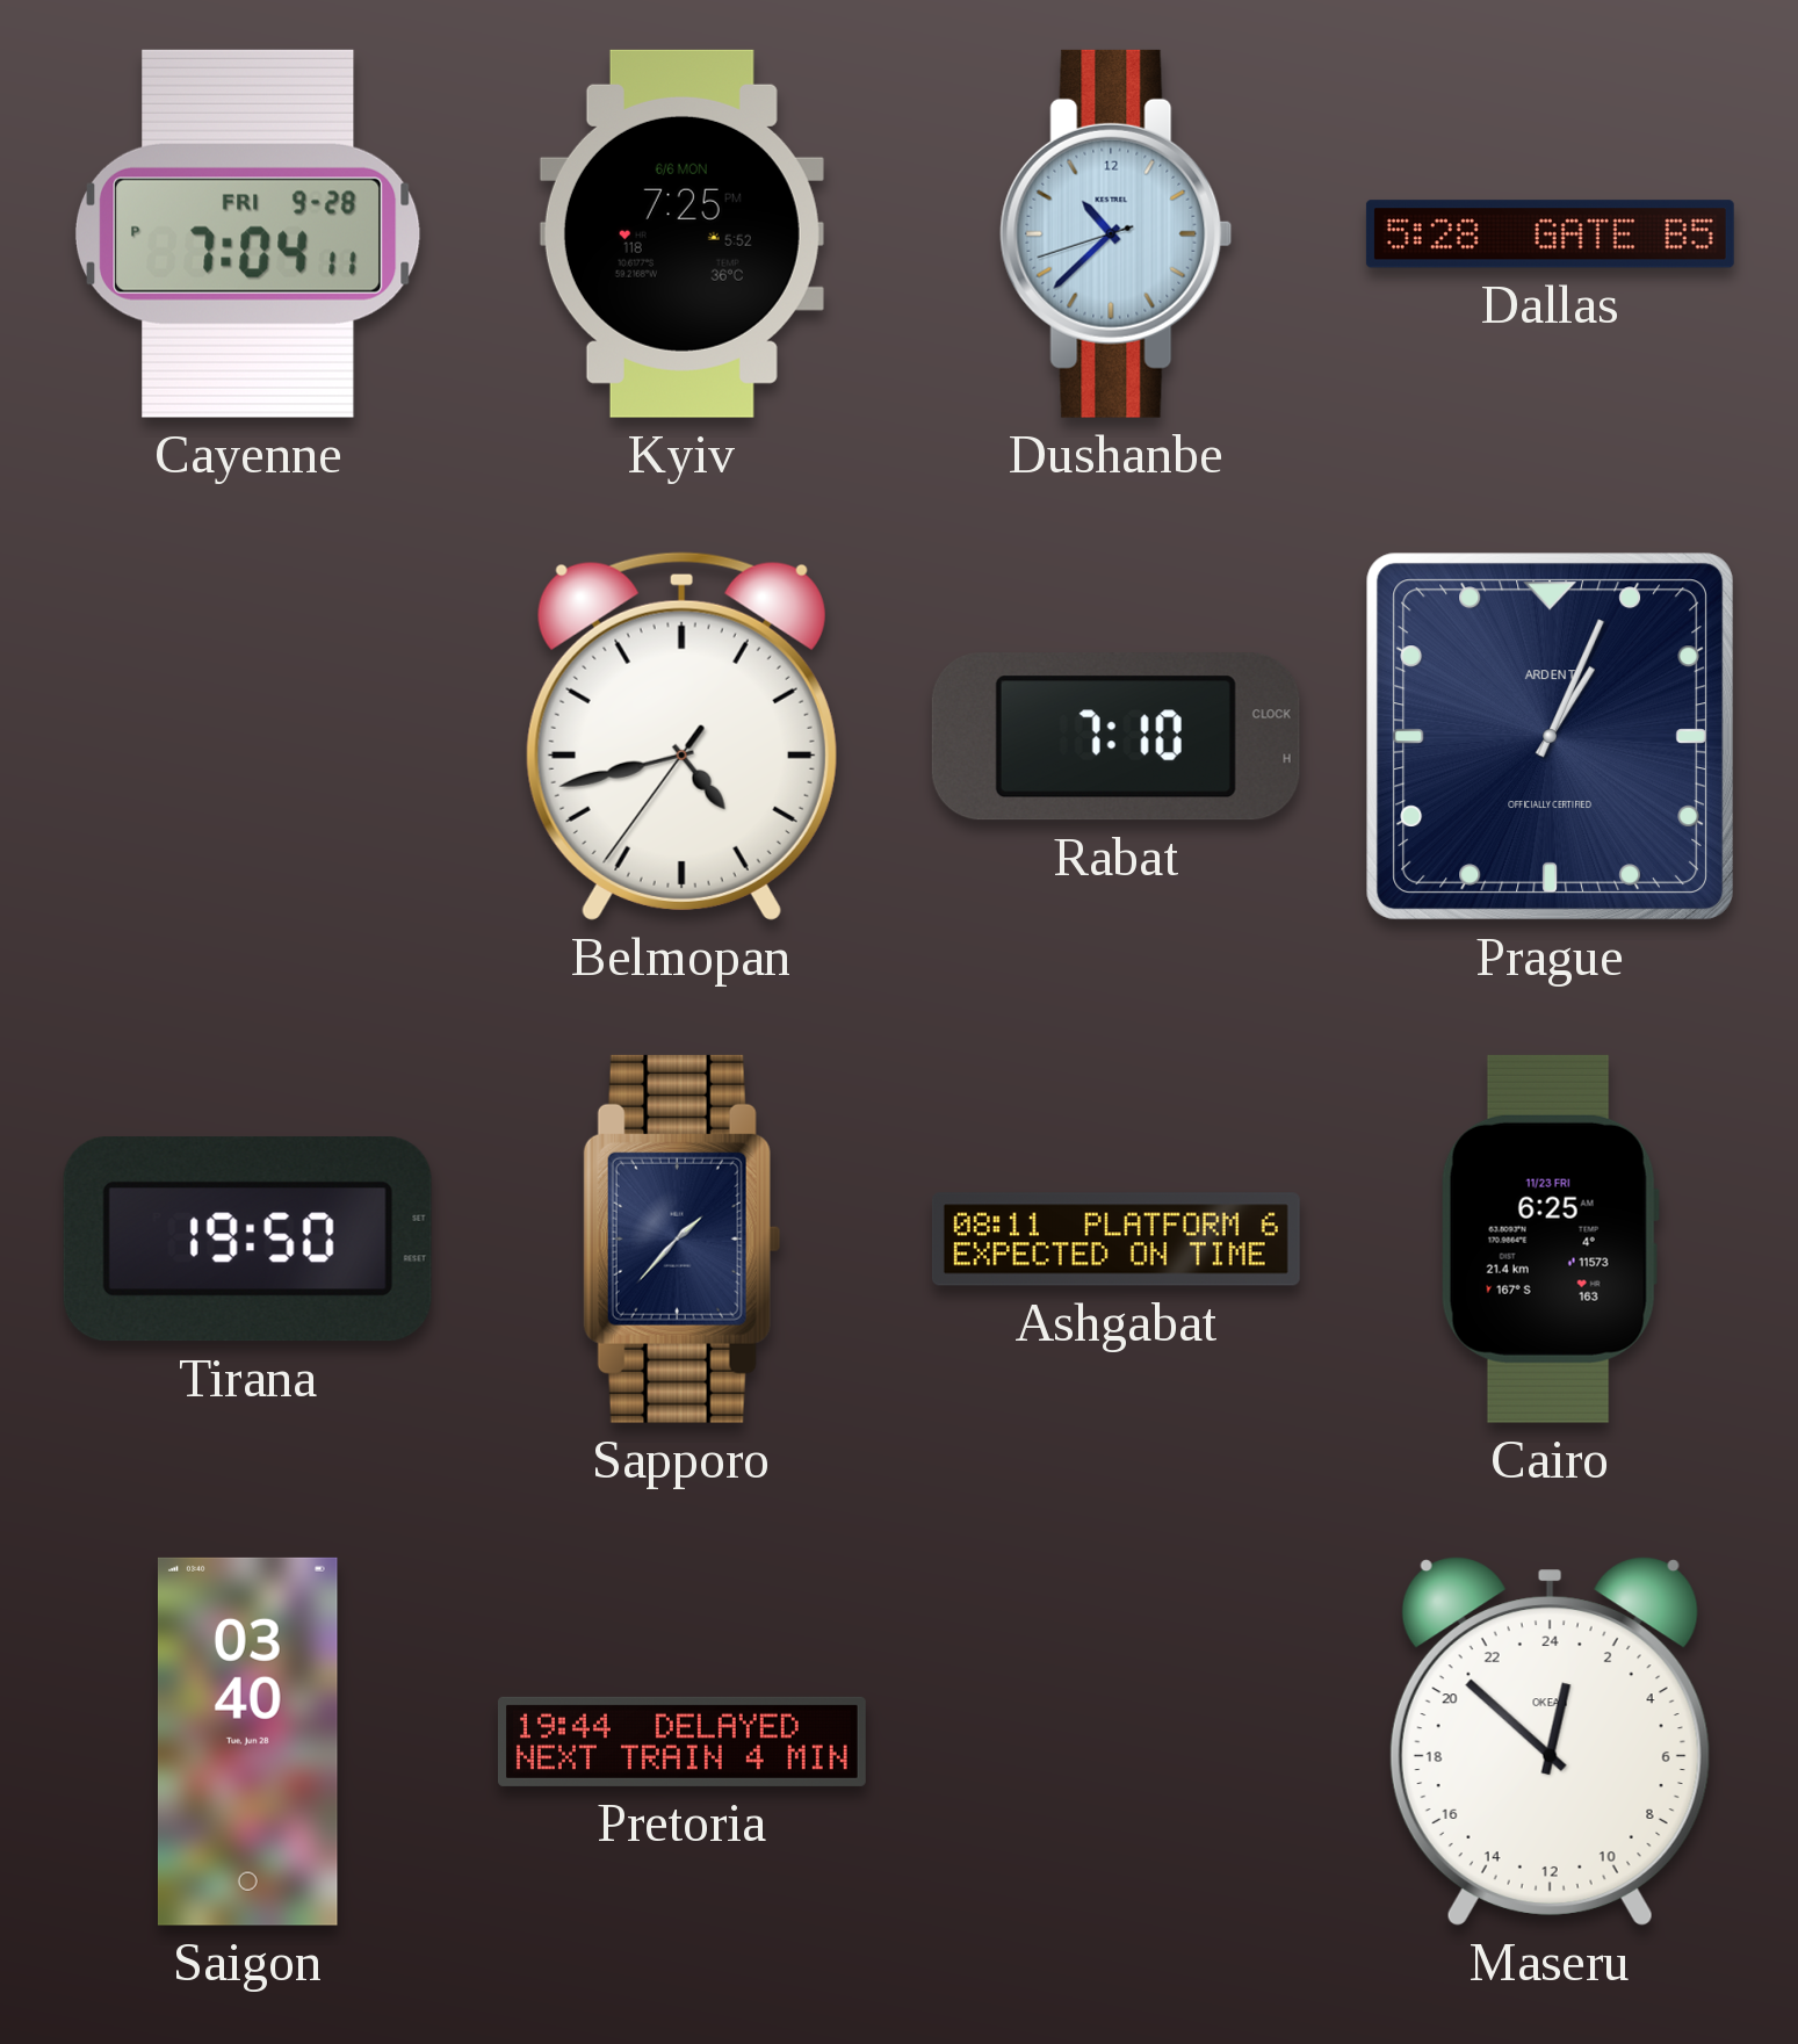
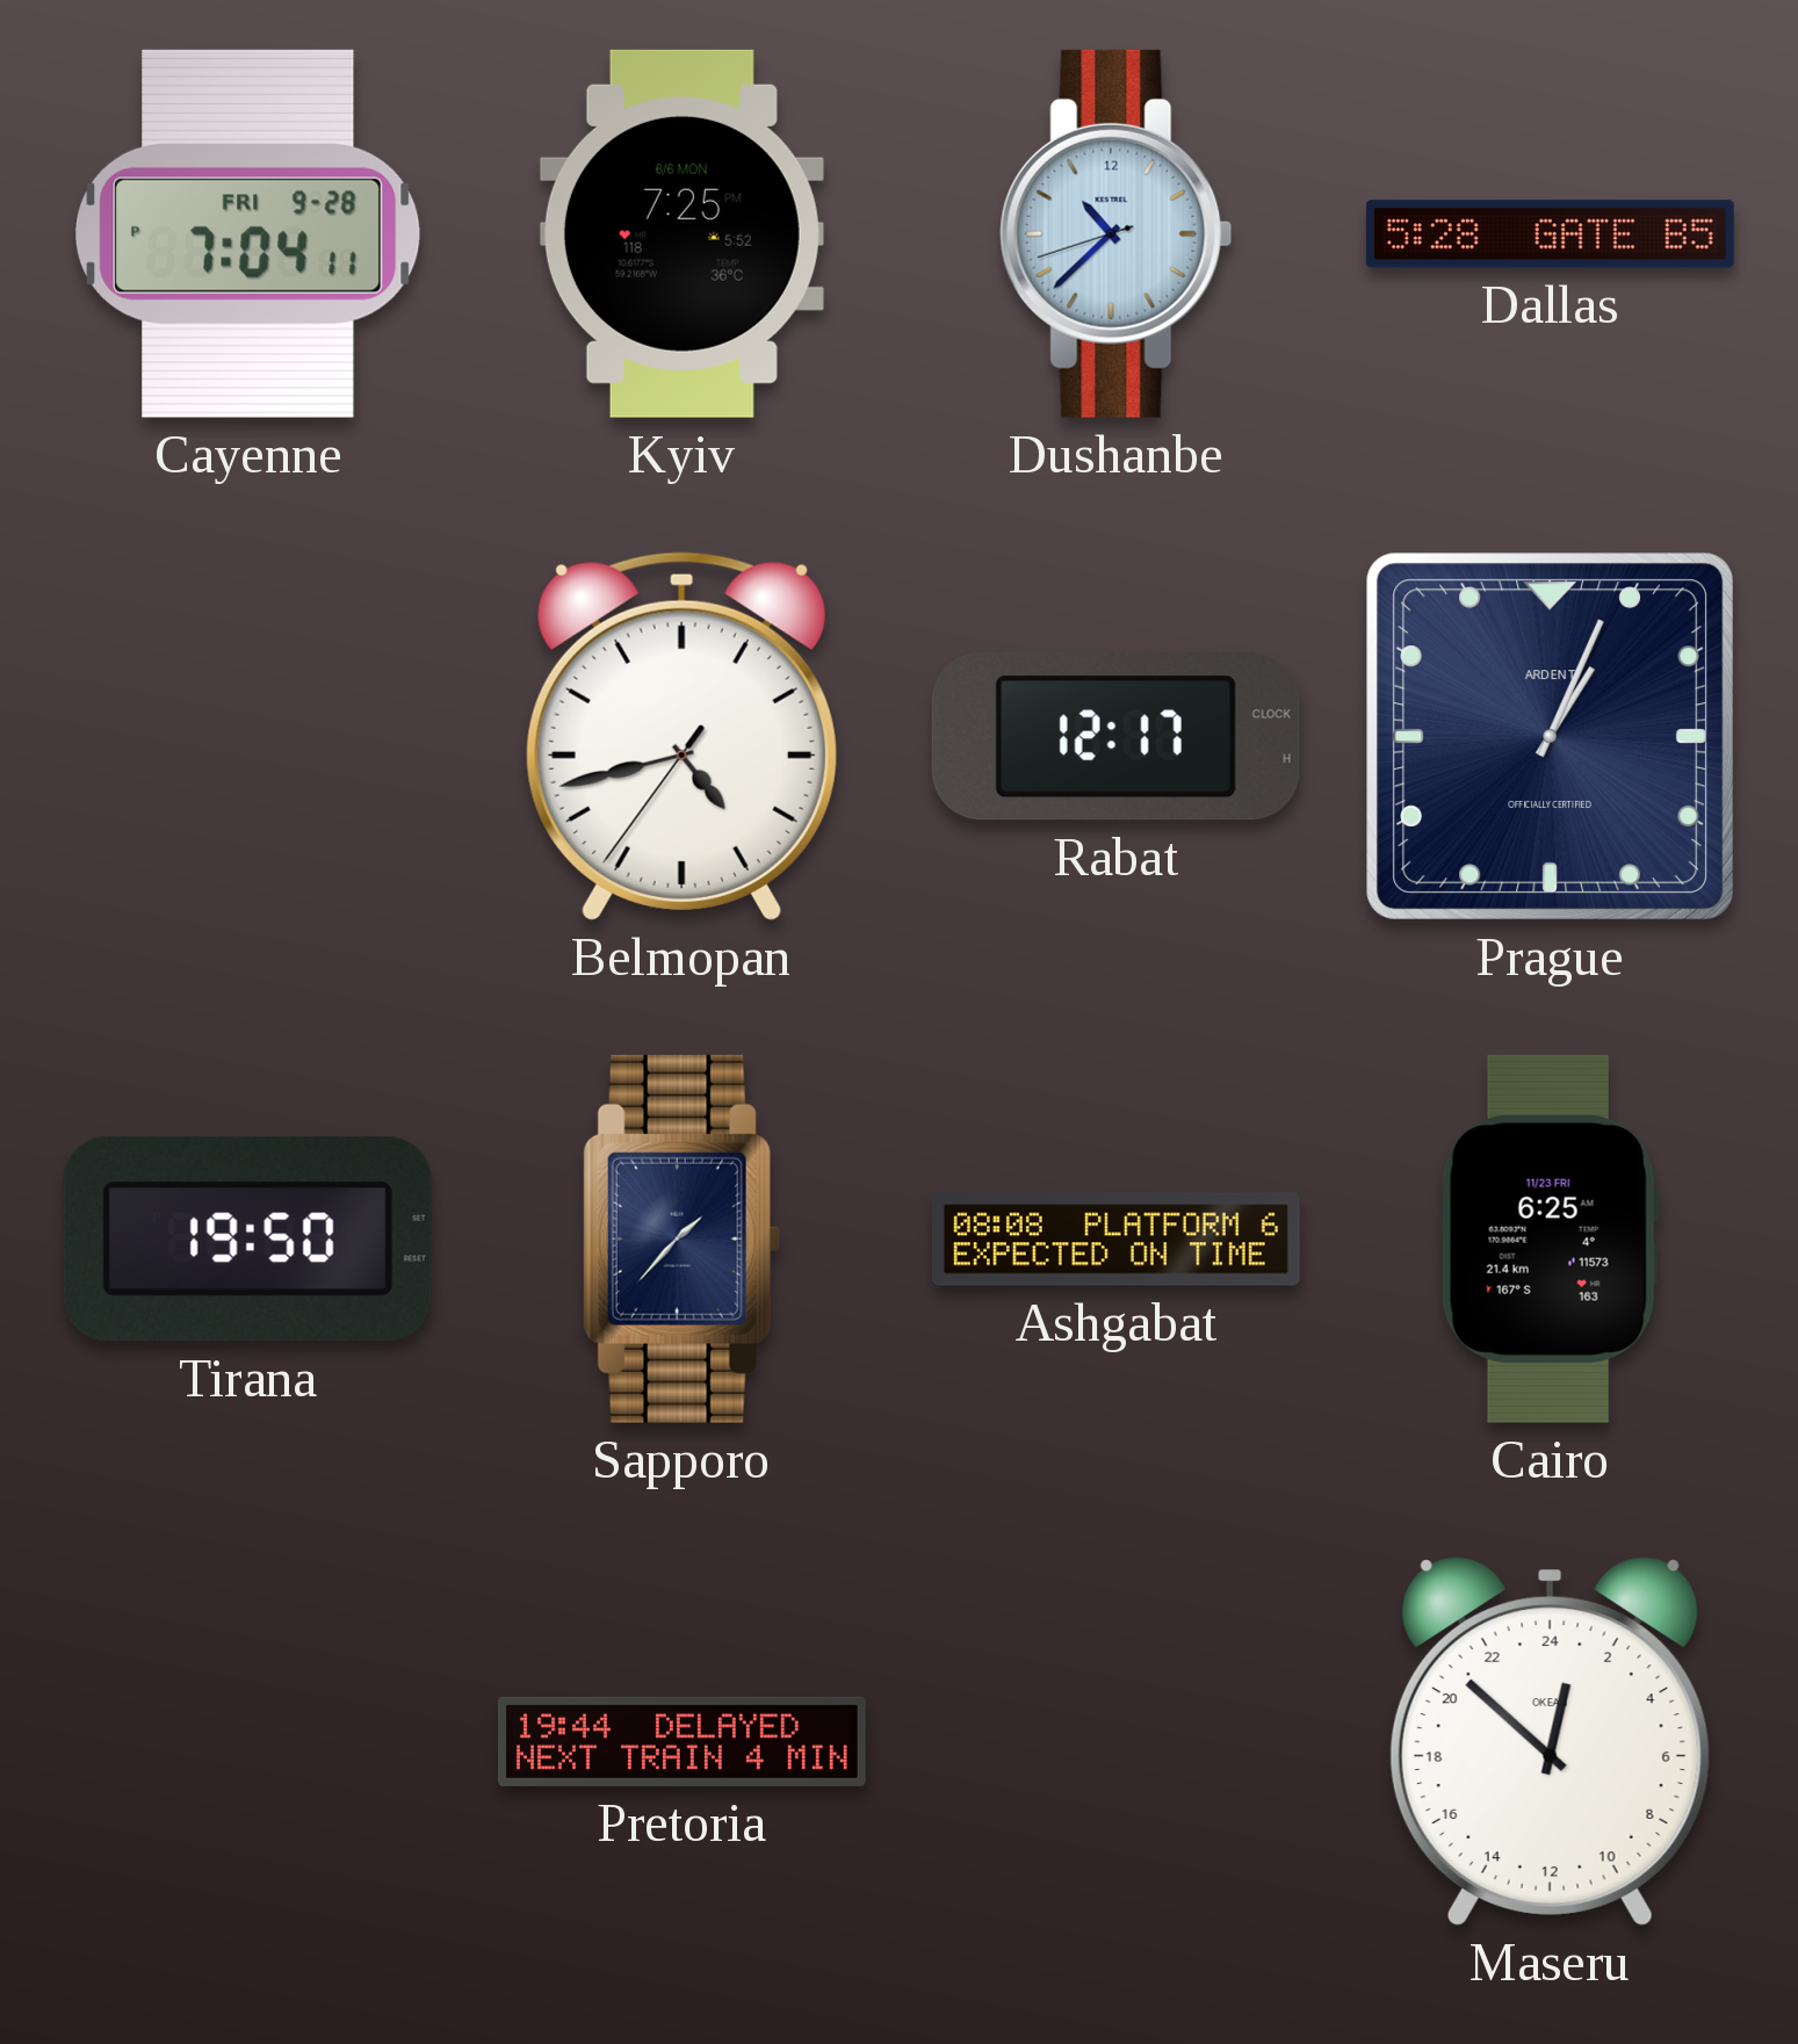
Rabat: 7:10 -> 12:17 (1115, 737)
Ashgabat: 08:11 -> 08:08 (1115, 1240)
Saigon: 03:40 -> none (247, 1741)
